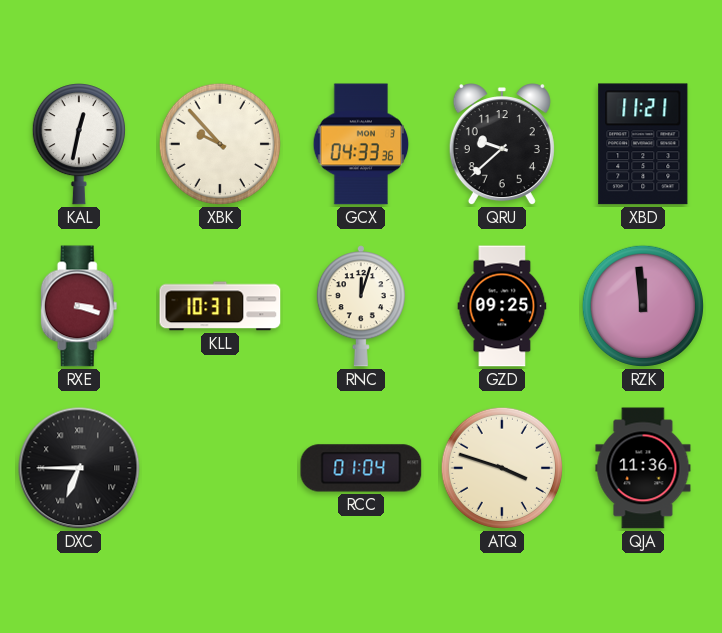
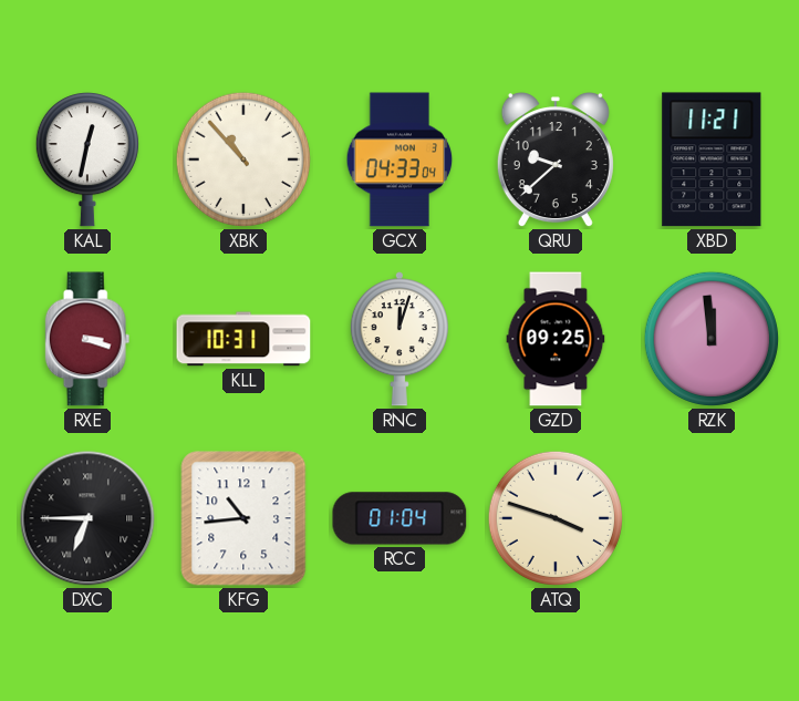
XBK: 9:53 -> 10:53 (243, 159)
GCX: 04:33:36 -> 04:33:04 (399, 159)
KFG: none -> 10:44 (243, 518)
QJA: 11:36 -> none (643, 468)
